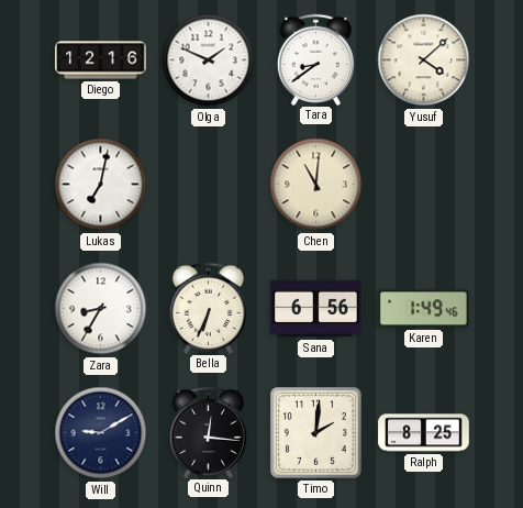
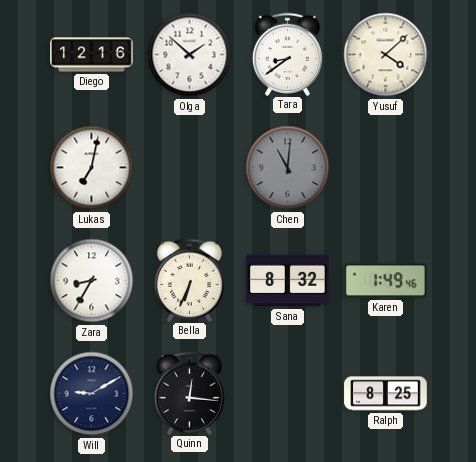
Olga: 1:49 -> 1:52 (190, 55)
Chen dial: cream -> grey (288, 168)
Sana: 6:56 -> 8:32 (288, 281)
Timo: 2:01 -> none (315, 432)
